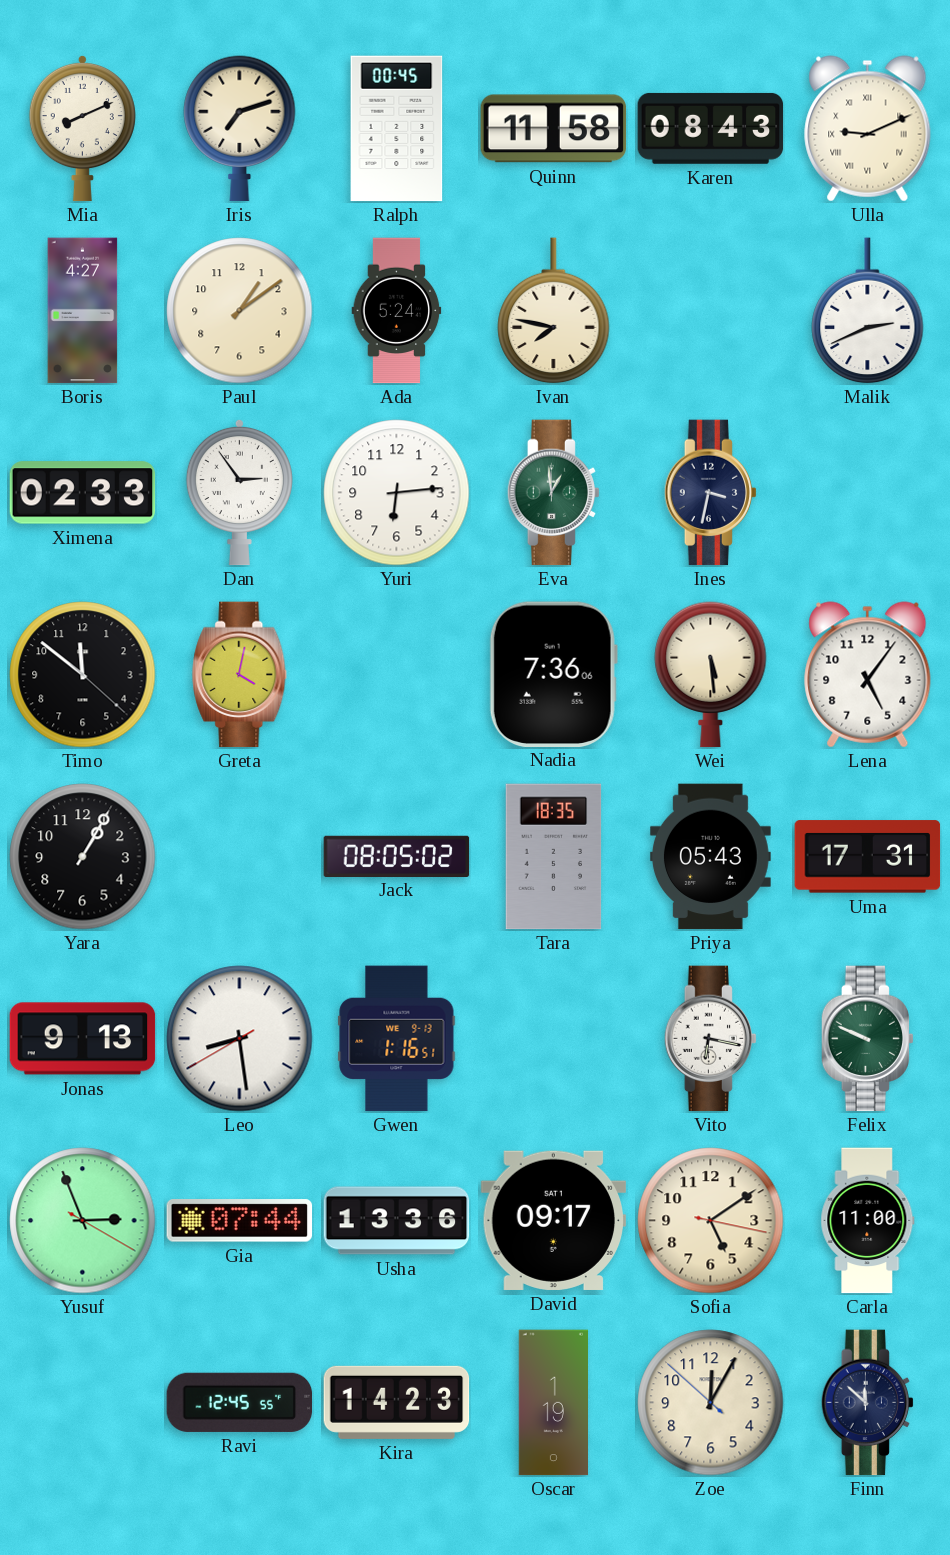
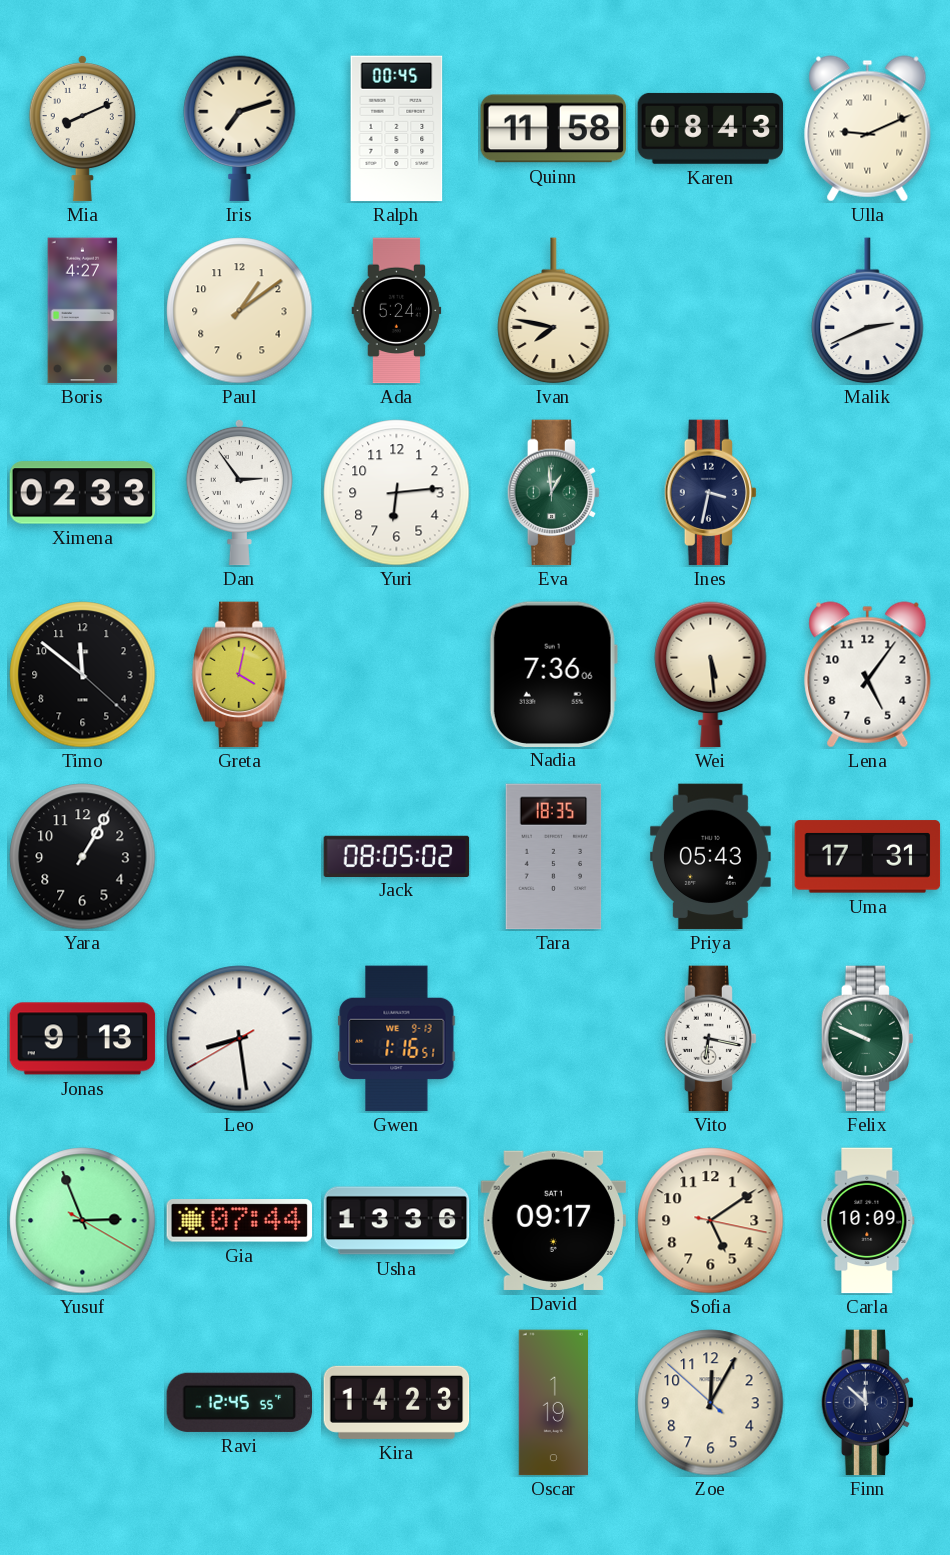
Carla: 11:00 -> 10:09 (868, 1221)
